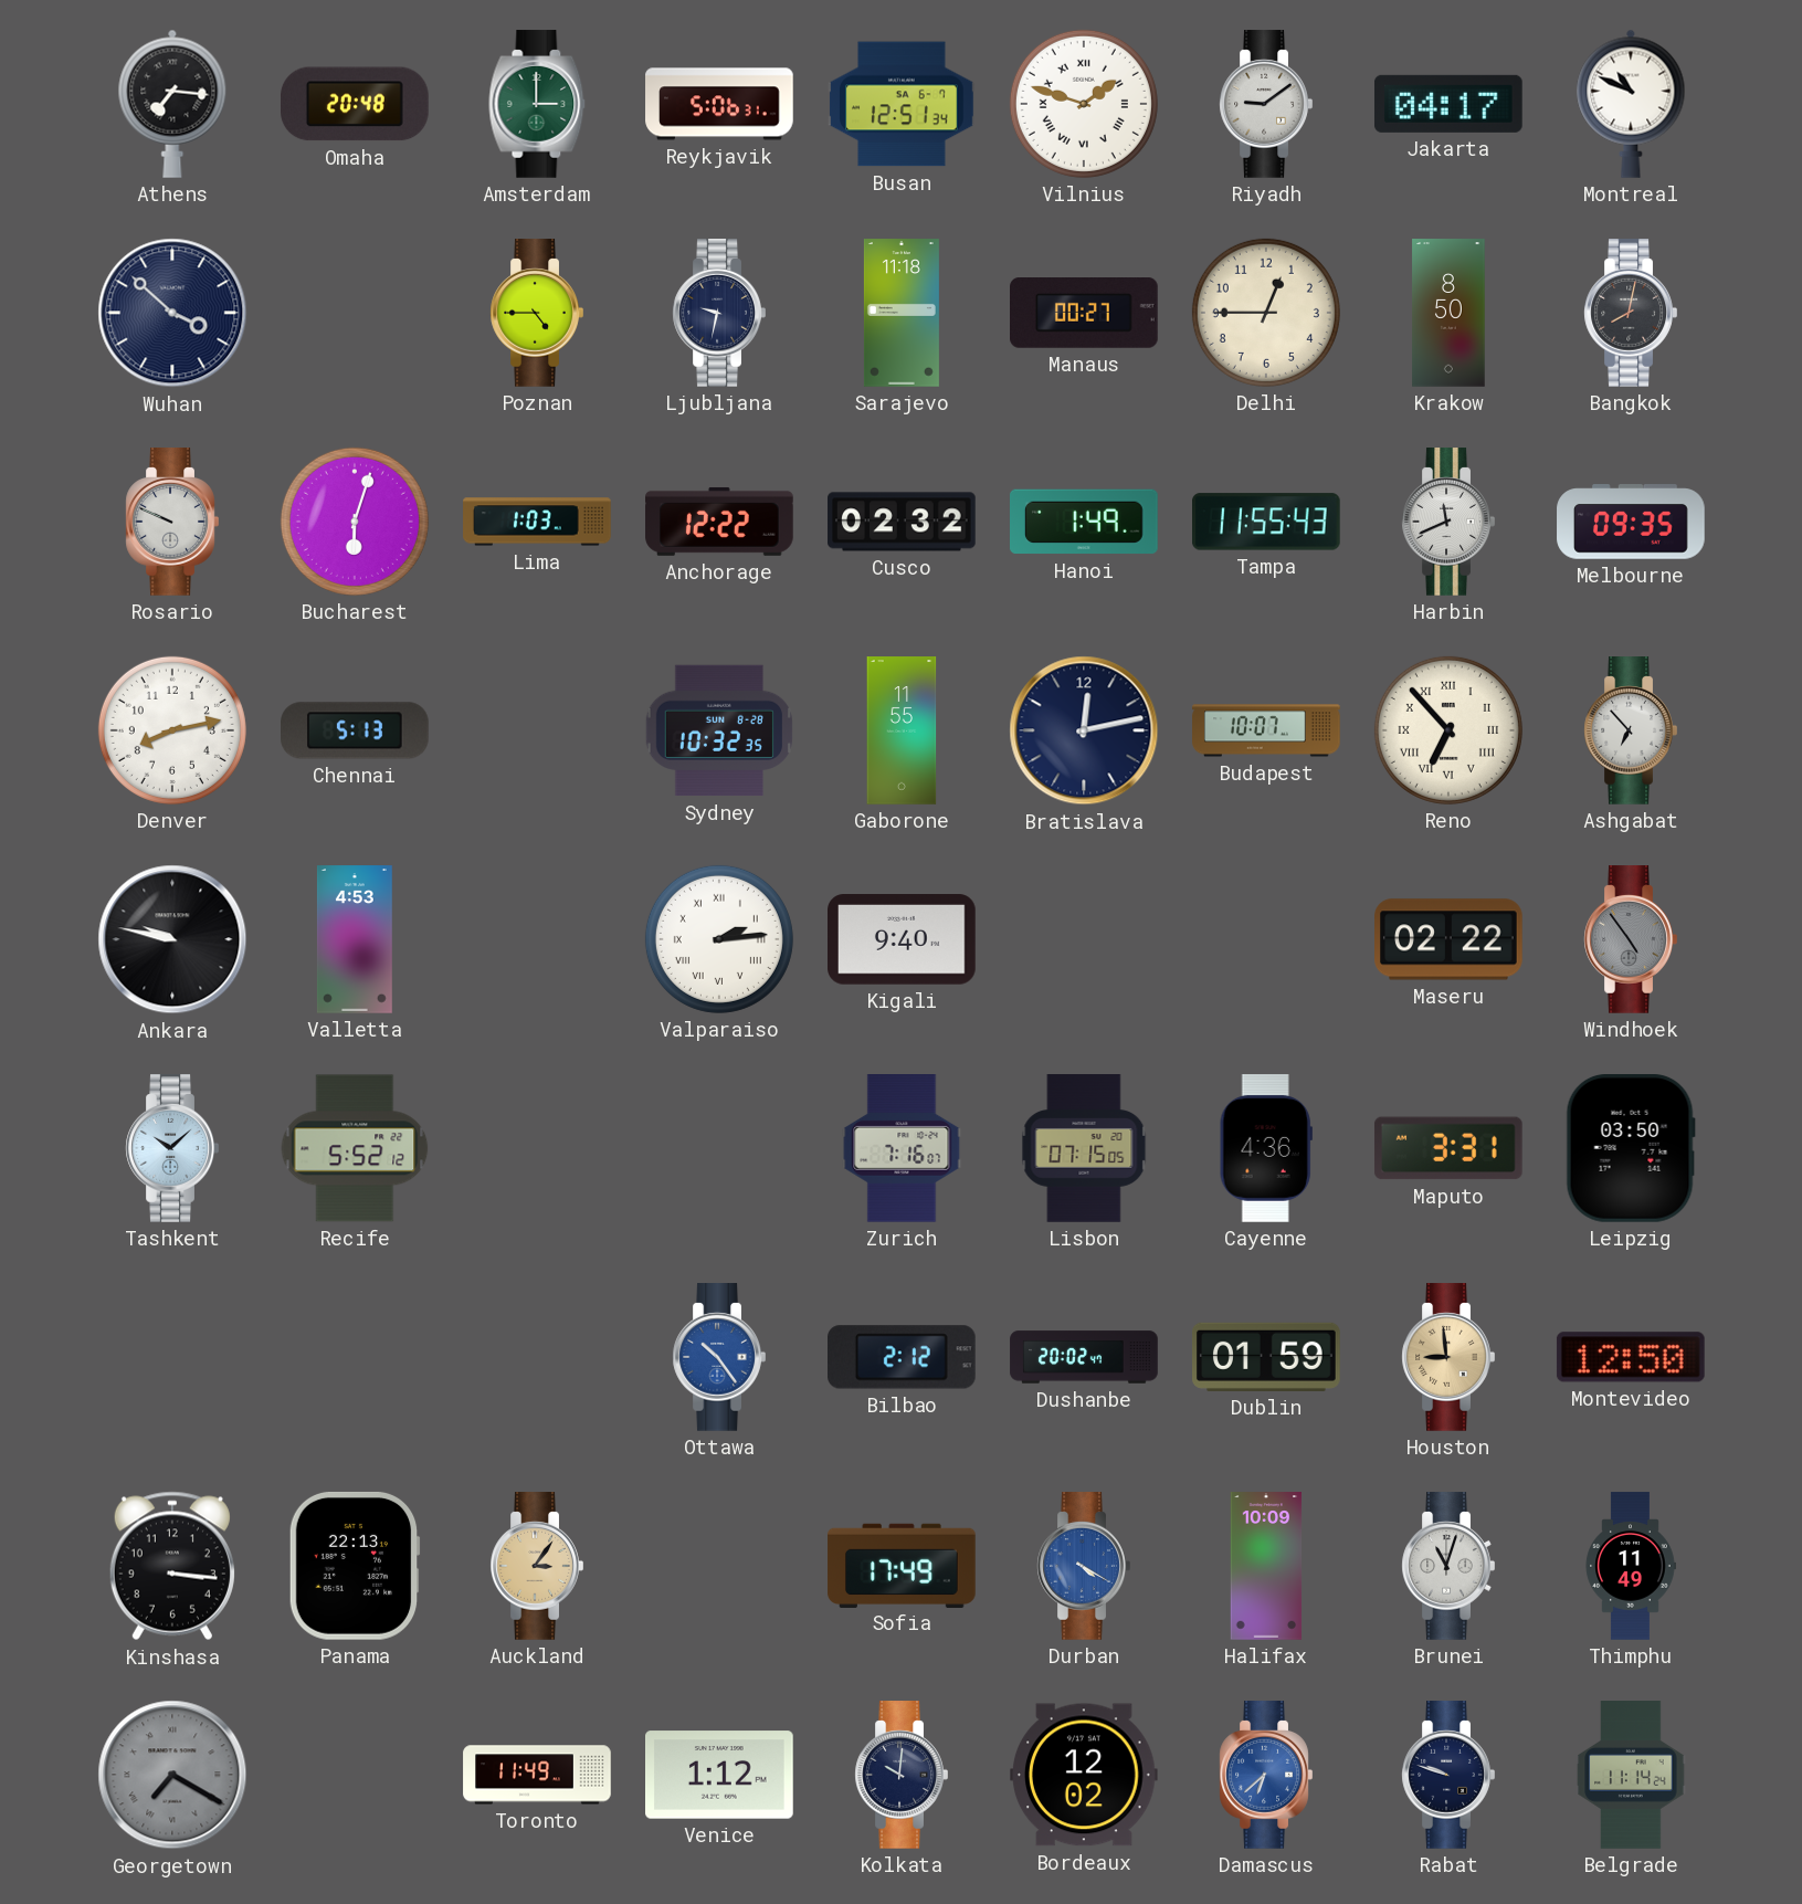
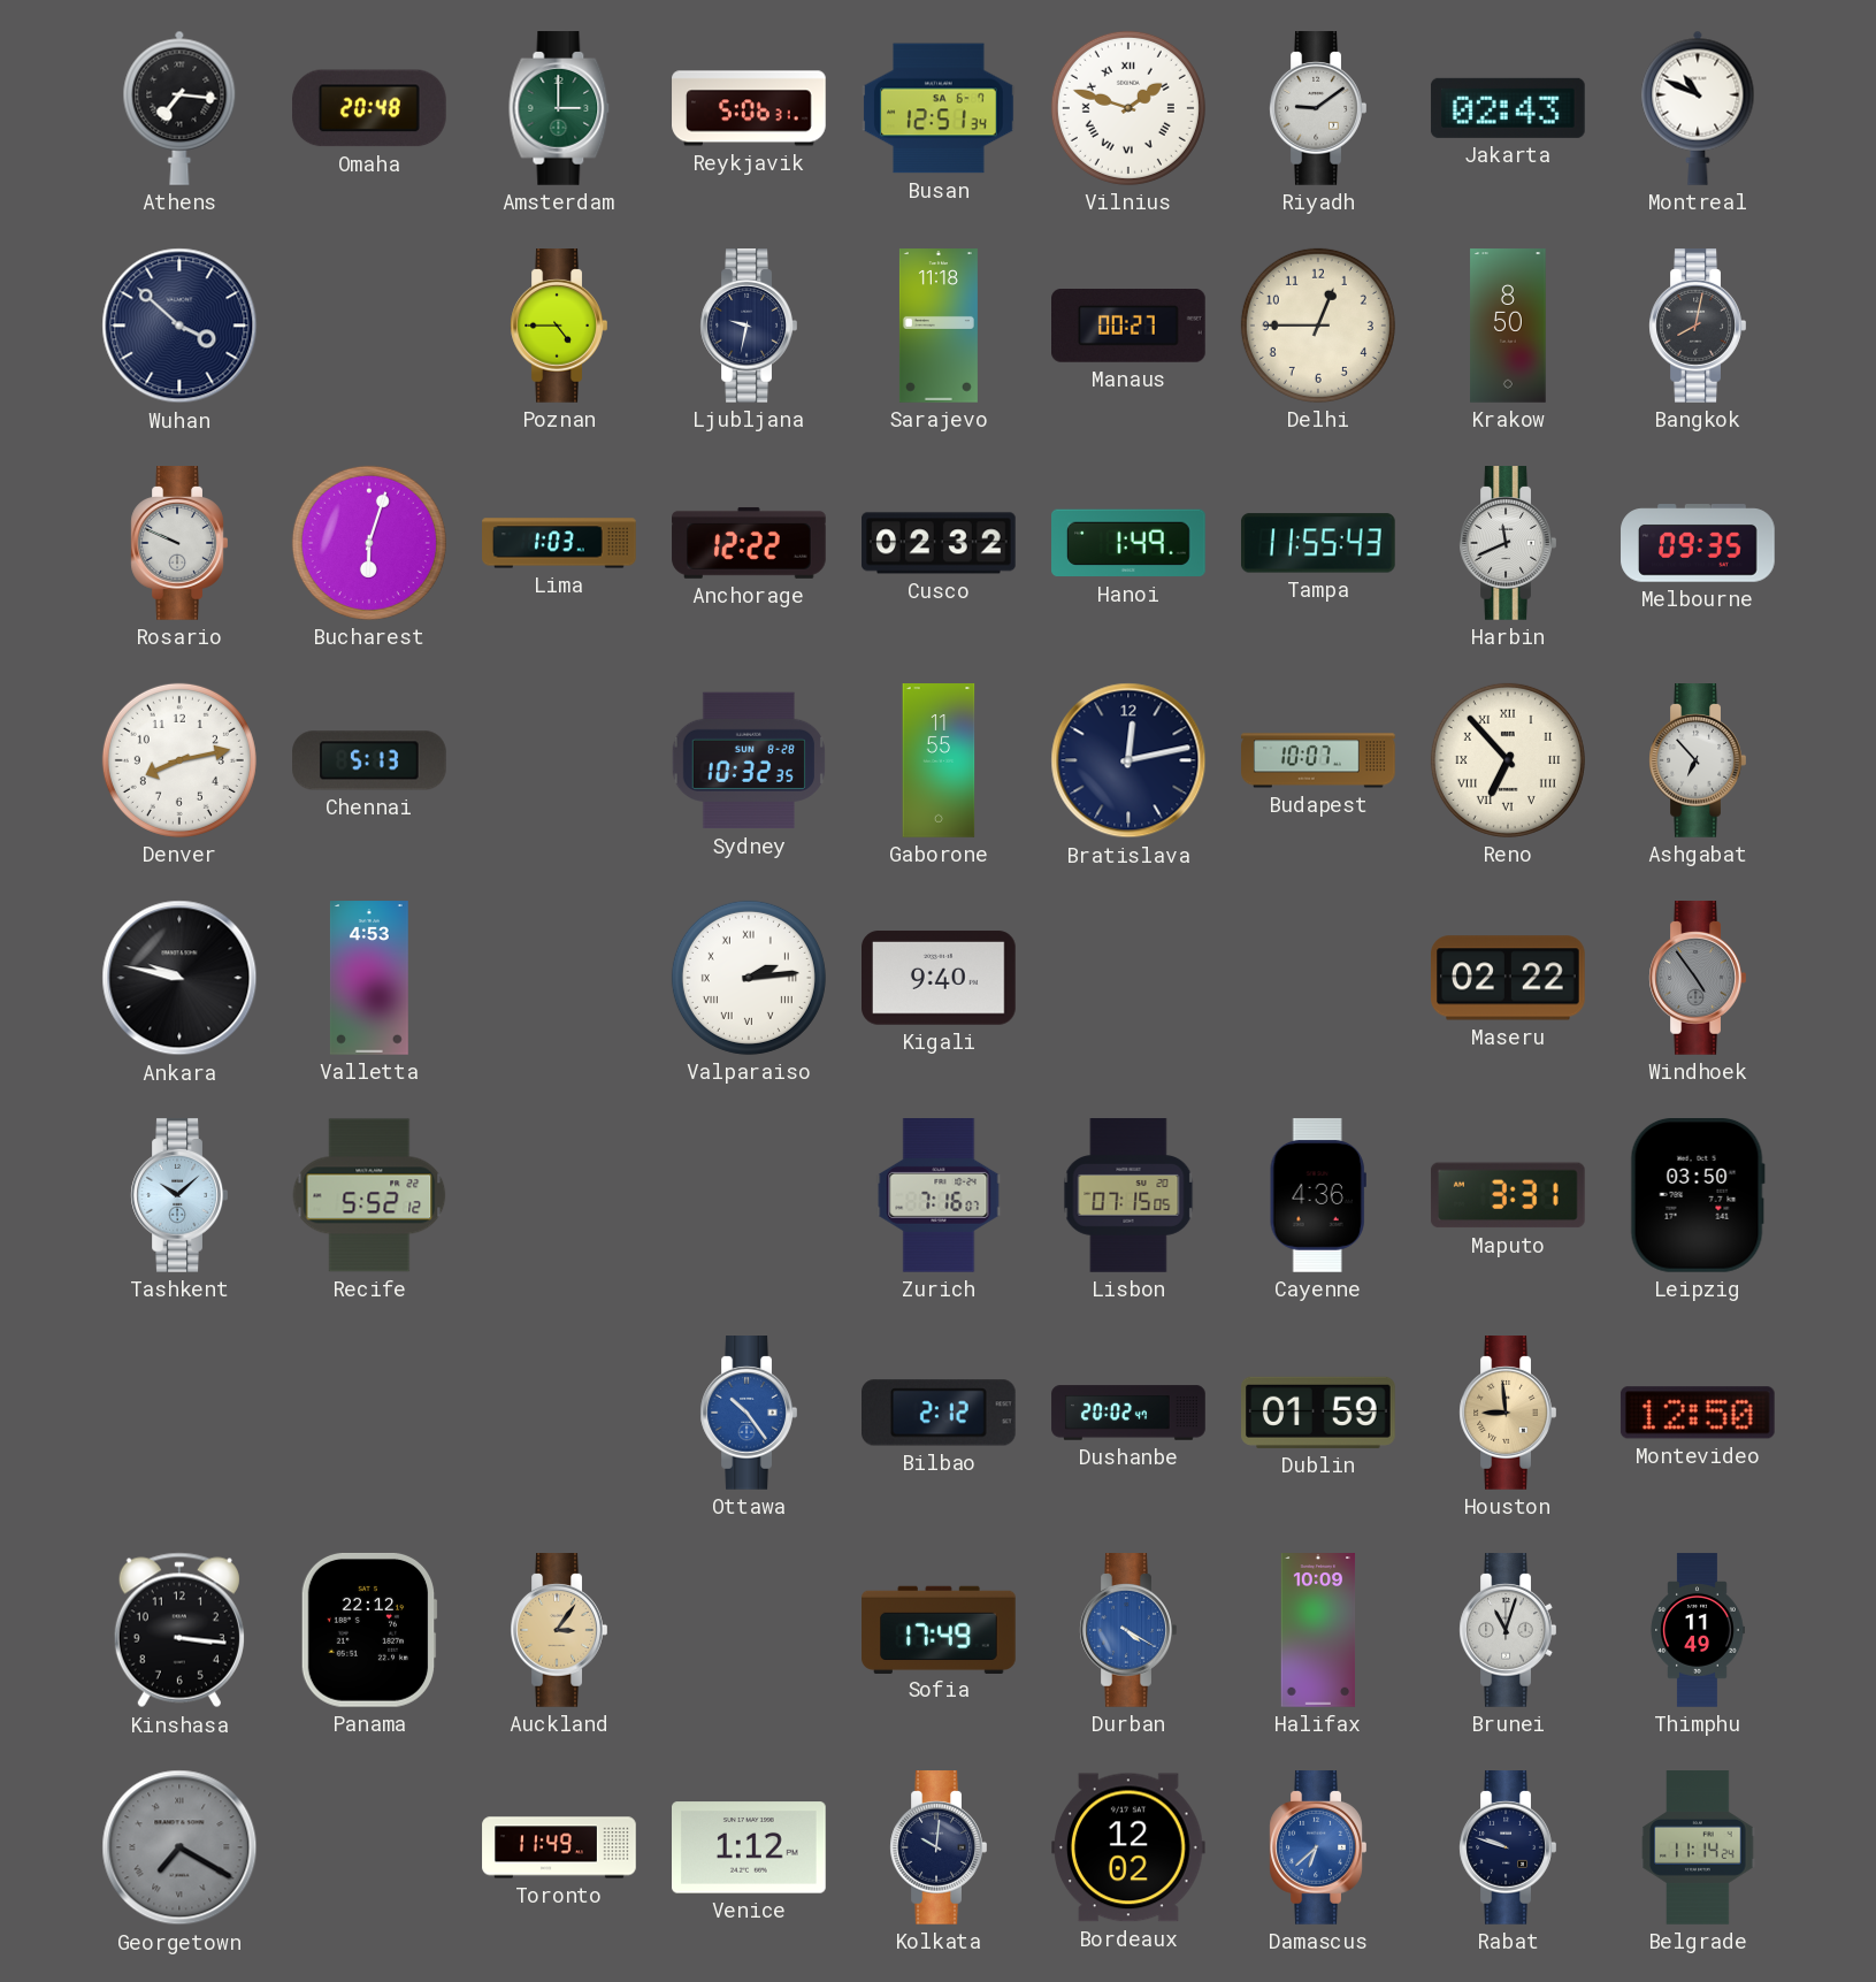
Jakarta: 04:17 -> 02:43 (1508, 108)
Panama: 22:13 -> 22:12 (369, 1630)
